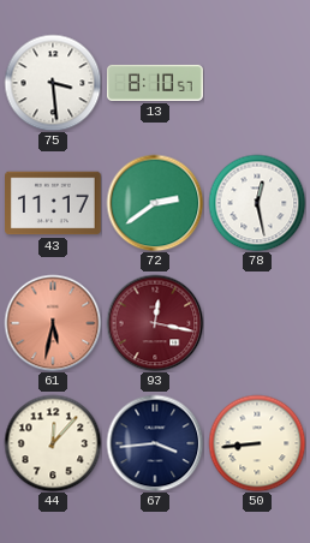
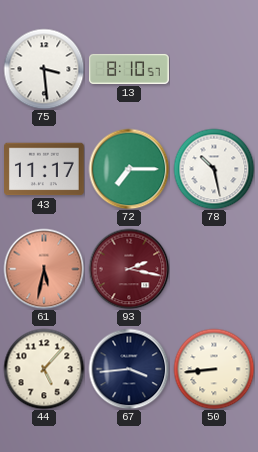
72: 2:39 -> 7:15 (129, 169)
78: 12:28 -> 10:28 (214, 169)
93: 12:17 -> 2:17 (129, 269)
44: 12:07 -> 5:07 (44, 369)
